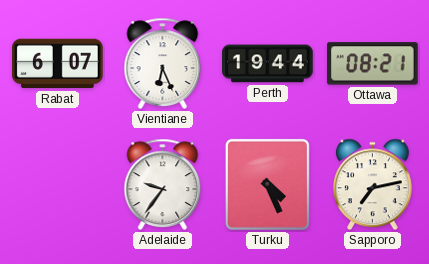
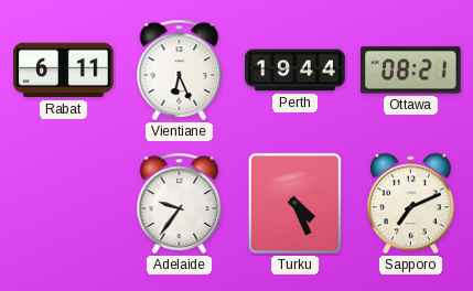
Rabat: 6:07 -> 6:11 (64, 71)
Sapporo: 7:13 -> 7:11 (410, 204)
